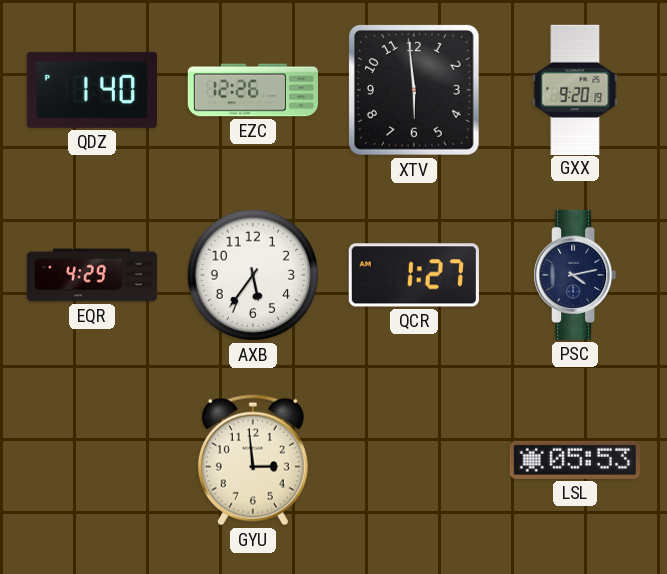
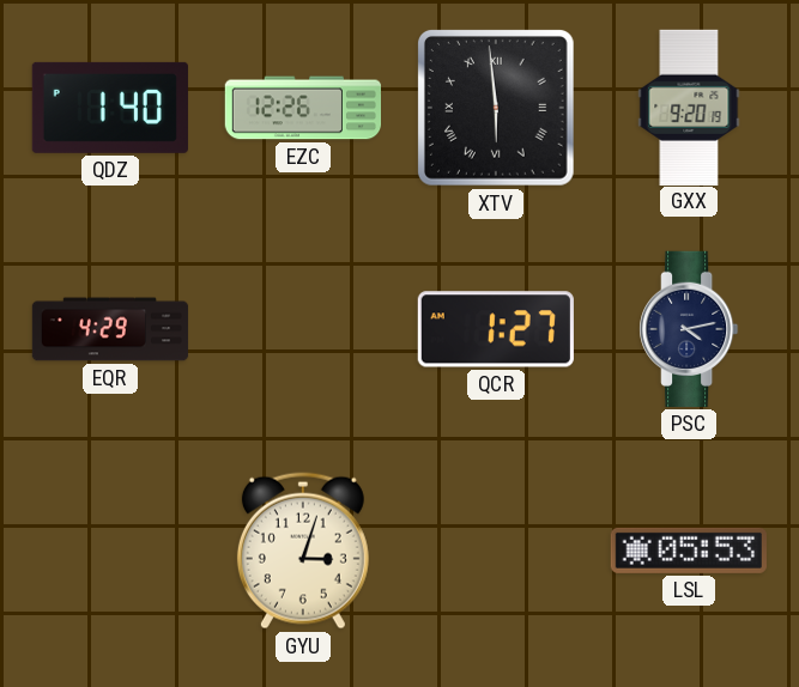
XTV numerals: Arabic -> Roman (496, 108)
AXB: 5:36 -> none (253, 275)
GYU: 2:59 -> 3:03 (303, 551)
